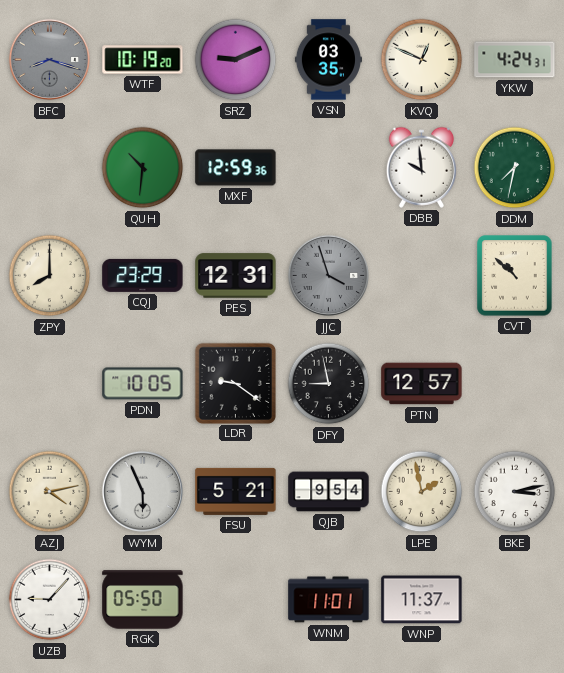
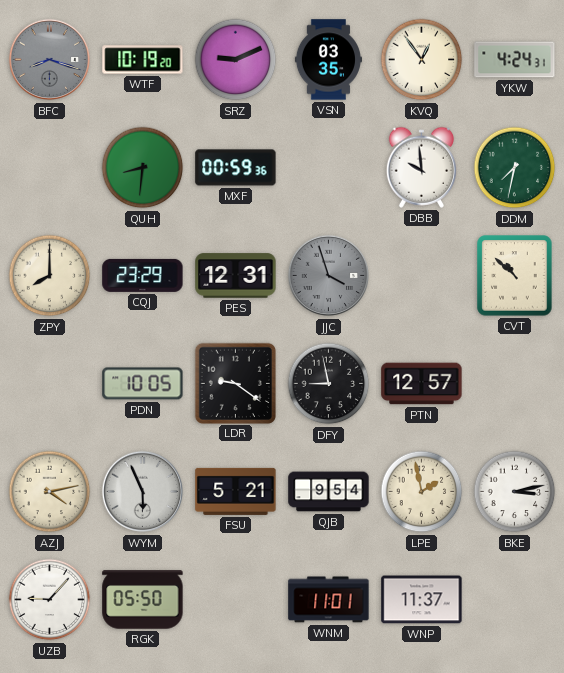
KVQ: 12:49 -> 12:54 (422, 60)
QUH: 10:31 -> 8:31 (143, 168)
MXF: 12:59 -> 00:59 (236, 168)
